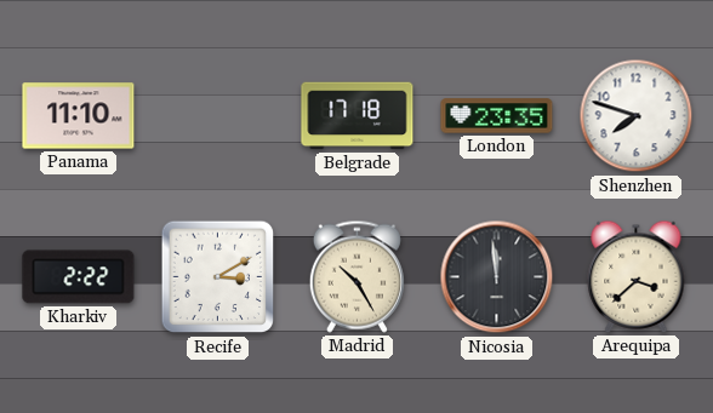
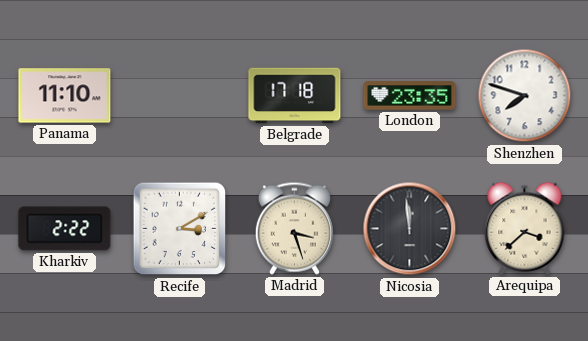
Madrid: 10:25 -> 3:27 (294, 228)
